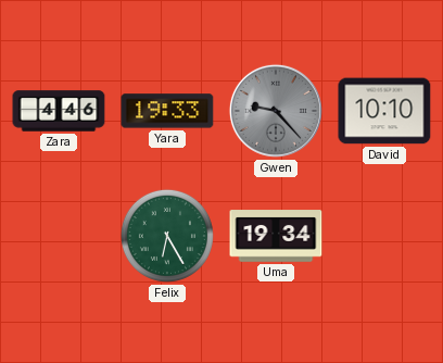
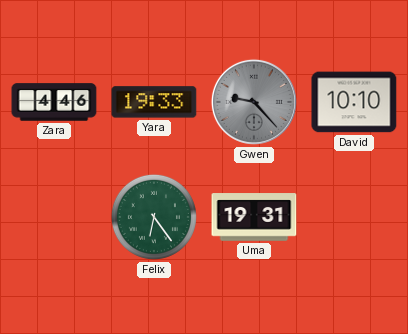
Felix: 6:25 -> 6:24 (154, 217)
Uma: 19:34 -> 19:31 (254, 217)
